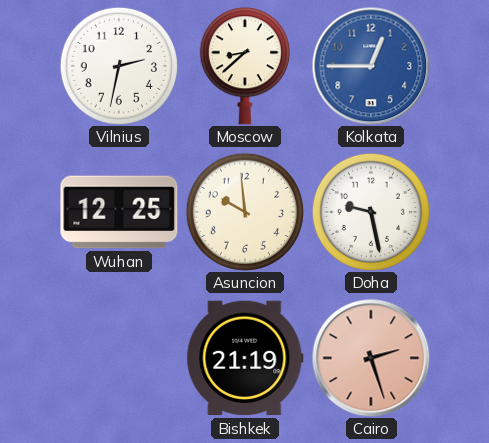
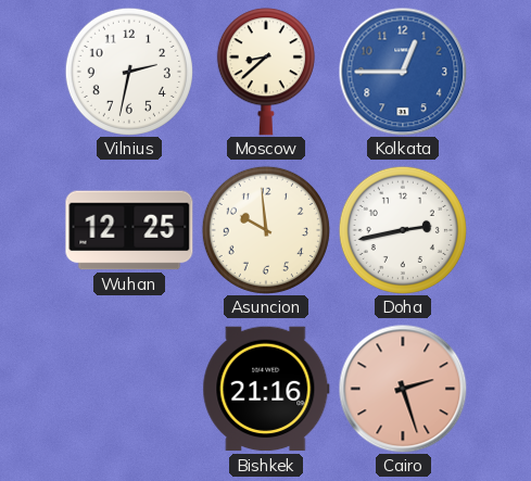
Doha: 9:28 -> 2:43 (403, 230)
Bishkek: 21:19 -> 21:16 (266, 389)
